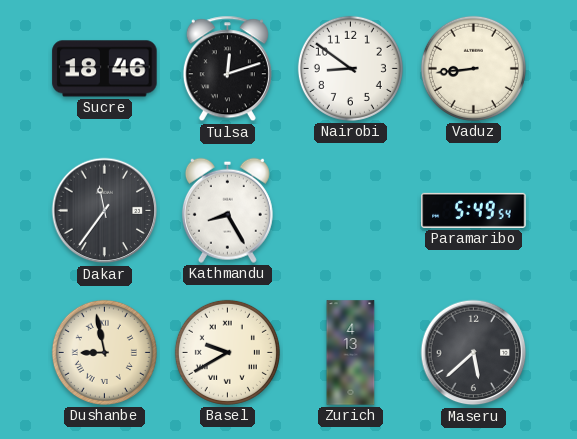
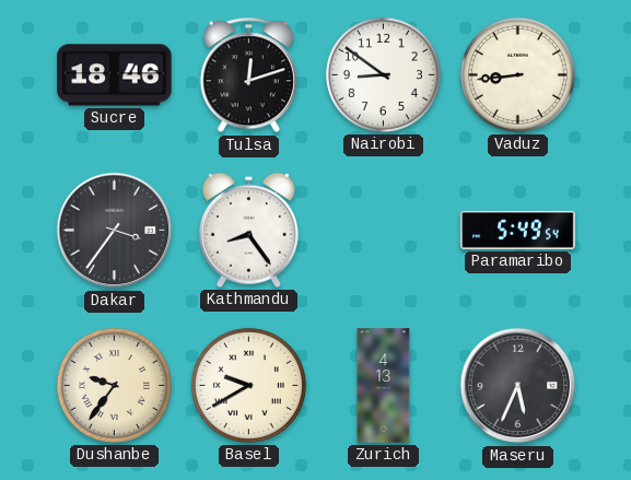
Dakar: 11:36 -> 3:36 (115, 231)
Kathmandu: 8:25 -> 8:24 (248, 230)
Dushanbe: 8:58 -> 9:36 (114, 385)
Maseru: 5:38 -> 5:34 (518, 386)
